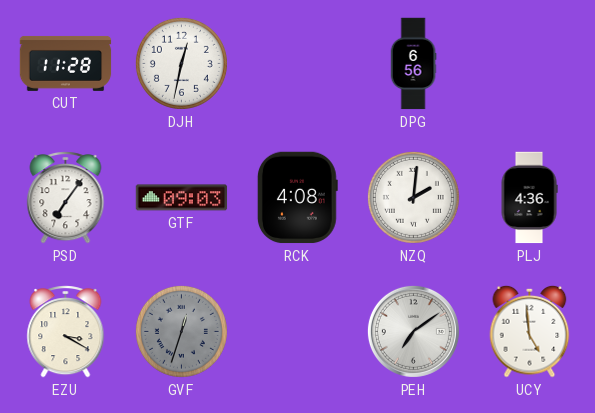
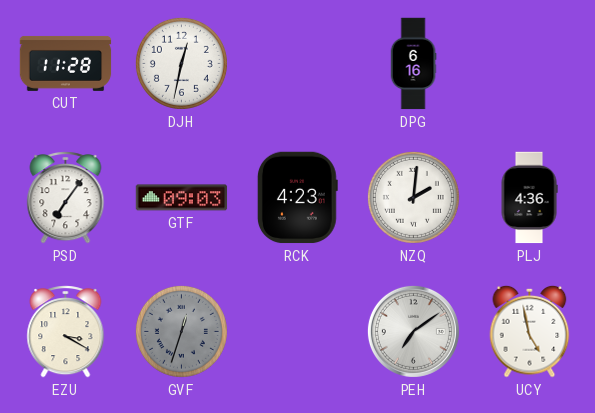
DPG: 6:56 -> 6:16 (413, 64)
RCK: 4:08 -> 4:23 (297, 198)
UCY: 4:59 -> 4:58 (530, 331)
